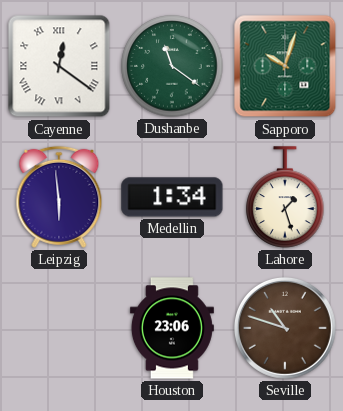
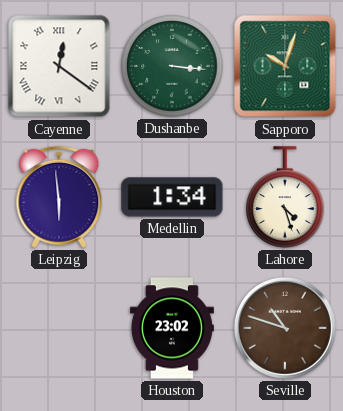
Dushanbe: 11:21 -> 3:16 (172, 66)
Lahore: 1:27 -> 4:27 (285, 197)
Houston: 23:06 -> 23:02 (172, 328)
